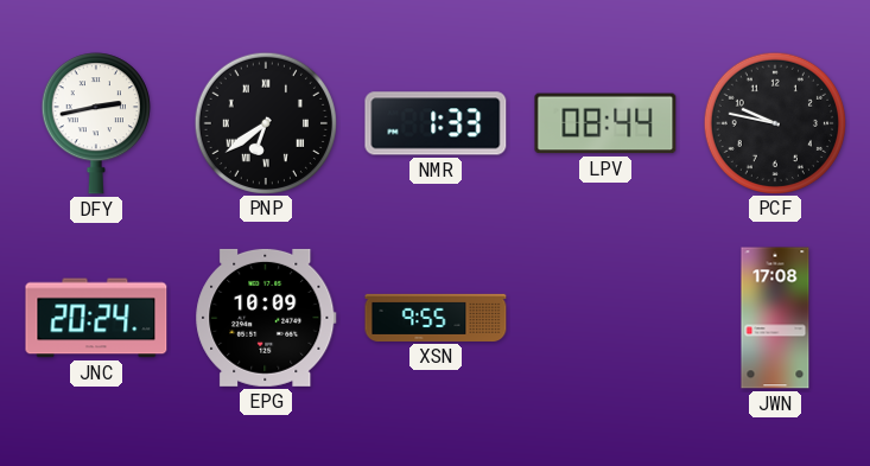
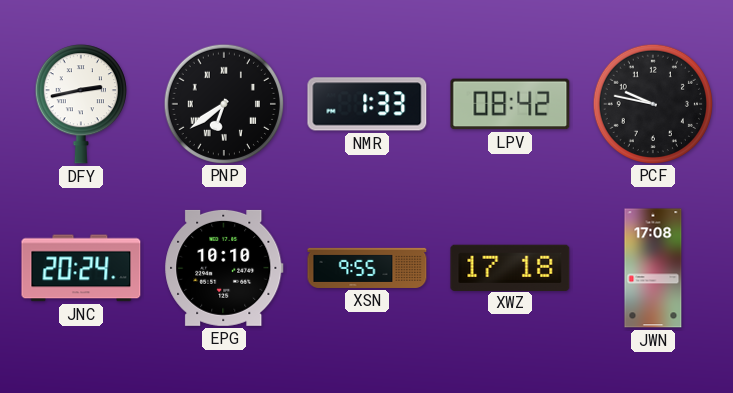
LPV: 08:44 -> 08:42 (510, 104)
EPG: 10:09 -> 10:10 (224, 268)
XWZ: none -> 17:18 (510, 267)
